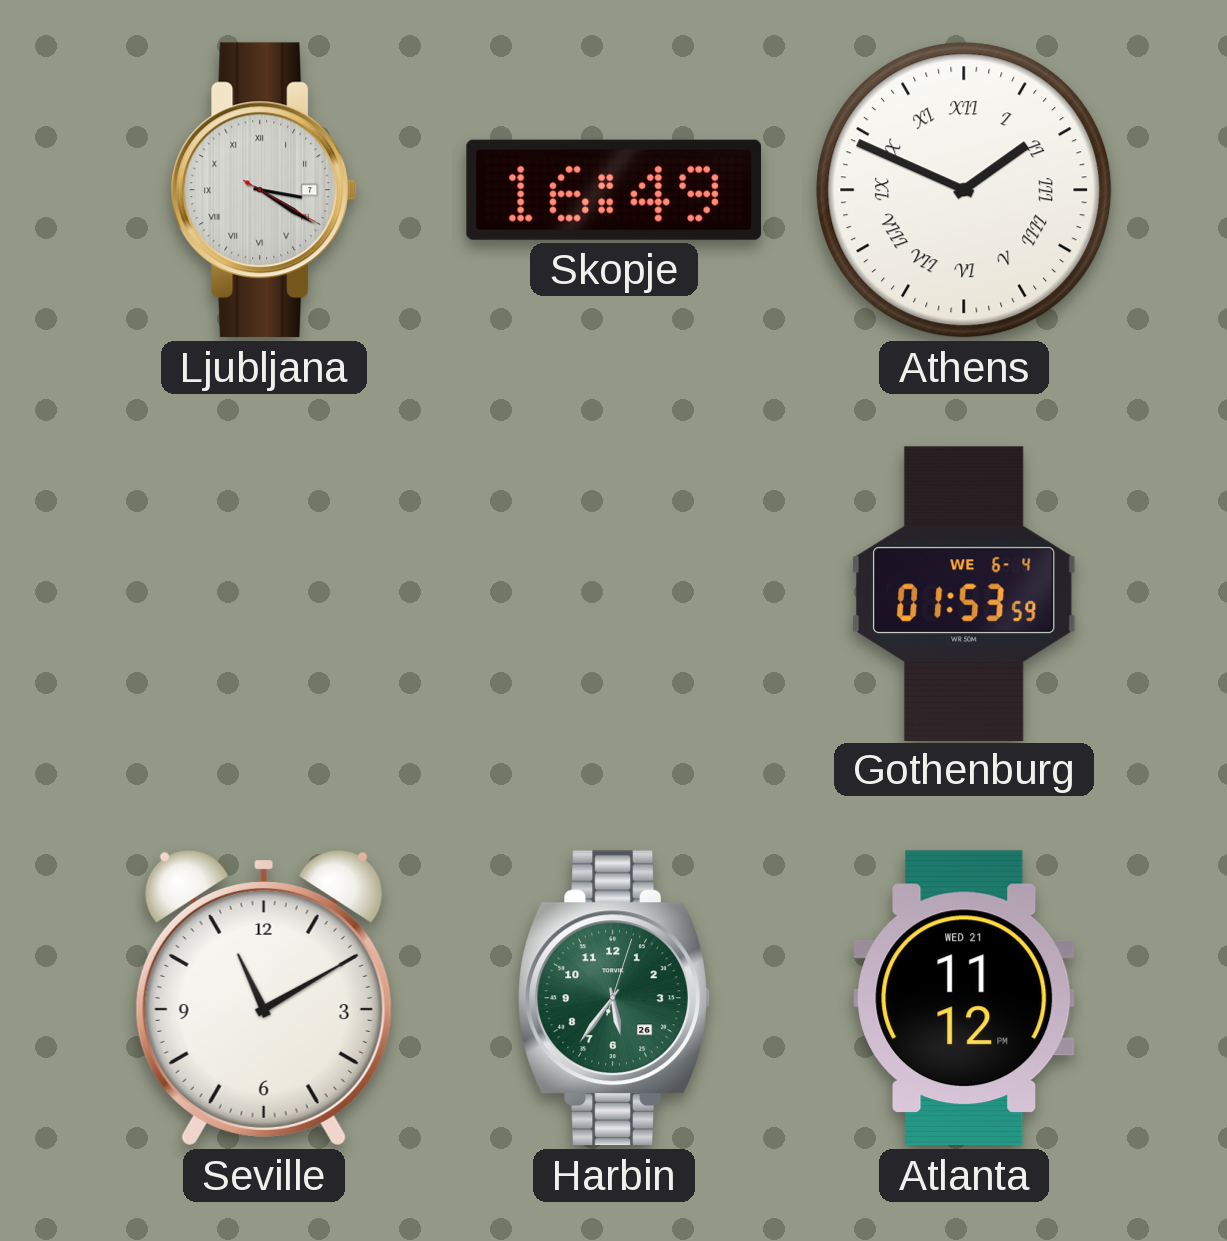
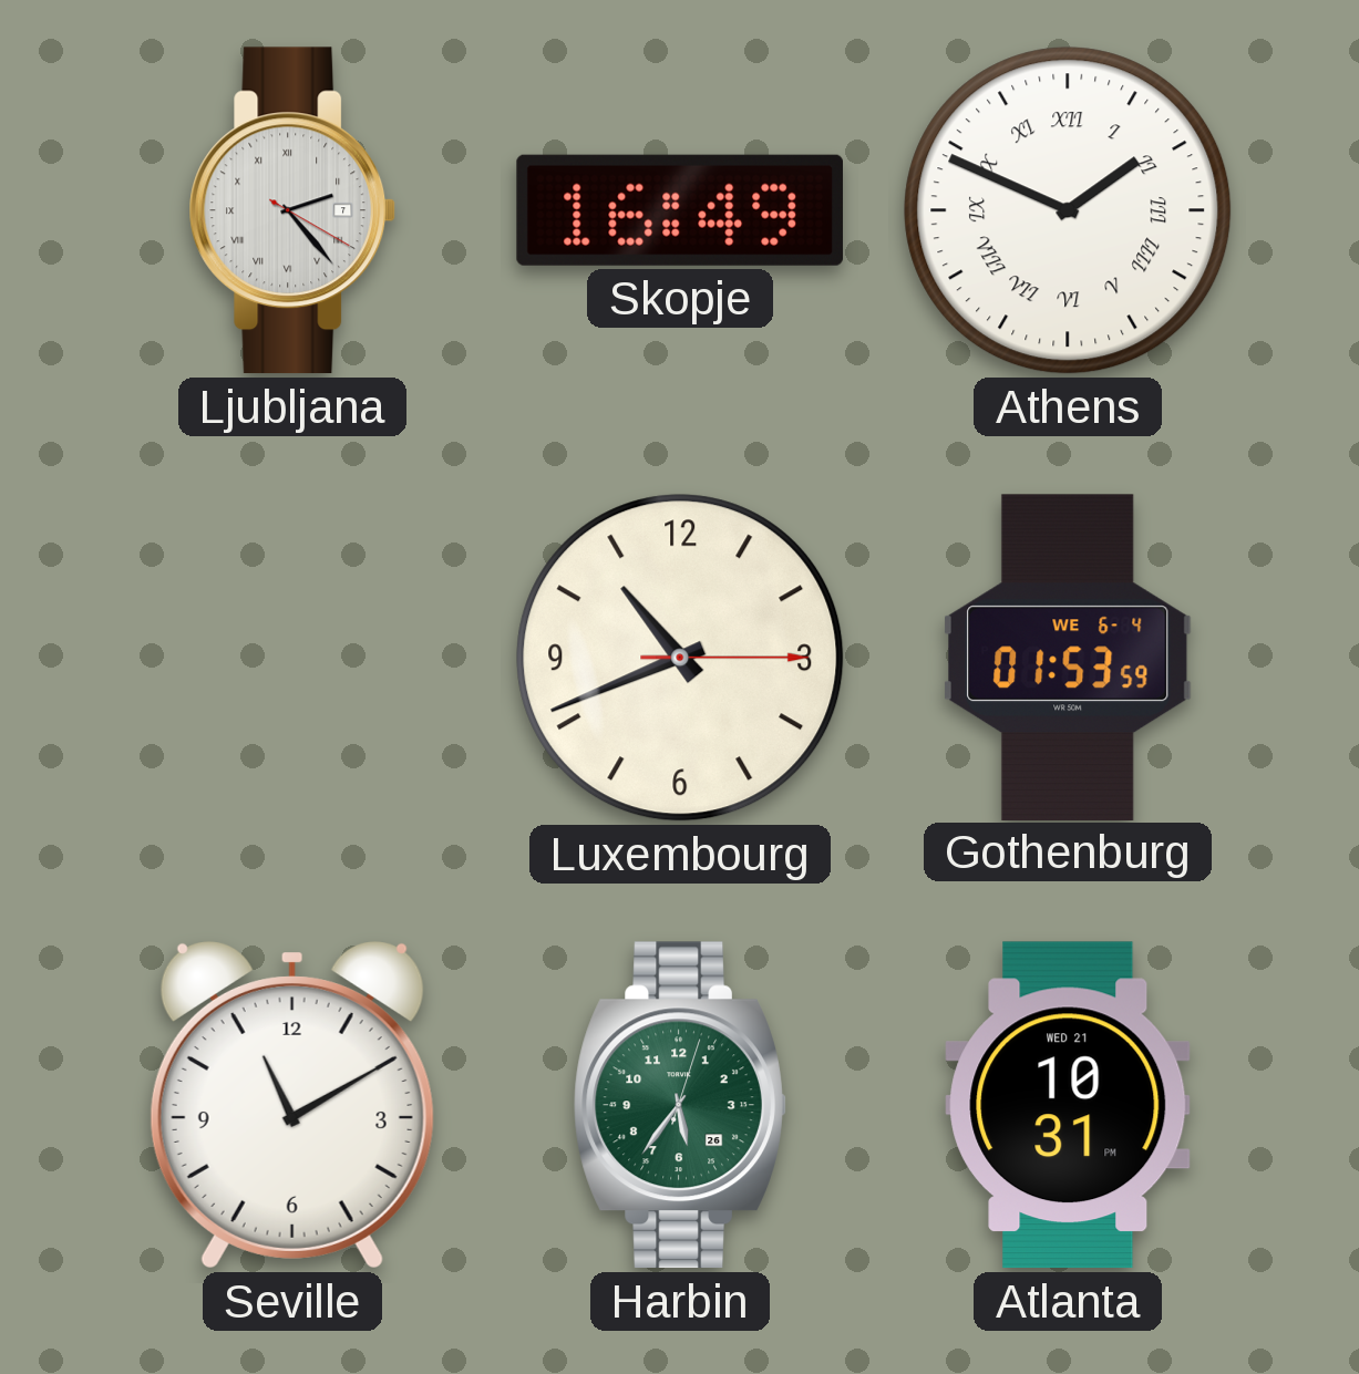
Ljubljana: 3:20 -> 2:23 (292, 210)
Luxembourg: none -> 10:41 (680, 658)
Atlanta: 11:12 -> 10:31 (1068, 1105)
